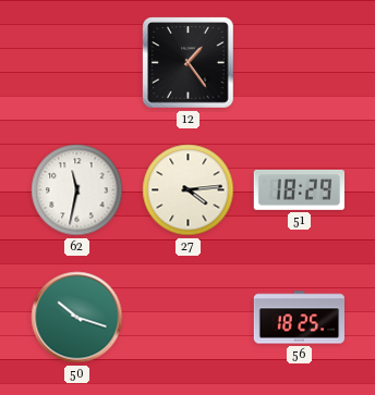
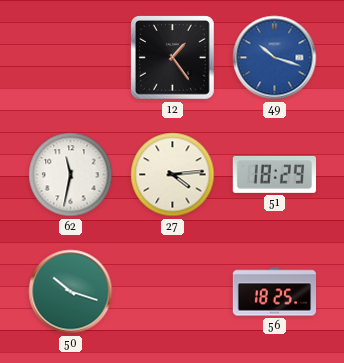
49: none -> 10:18 (275, 58)
